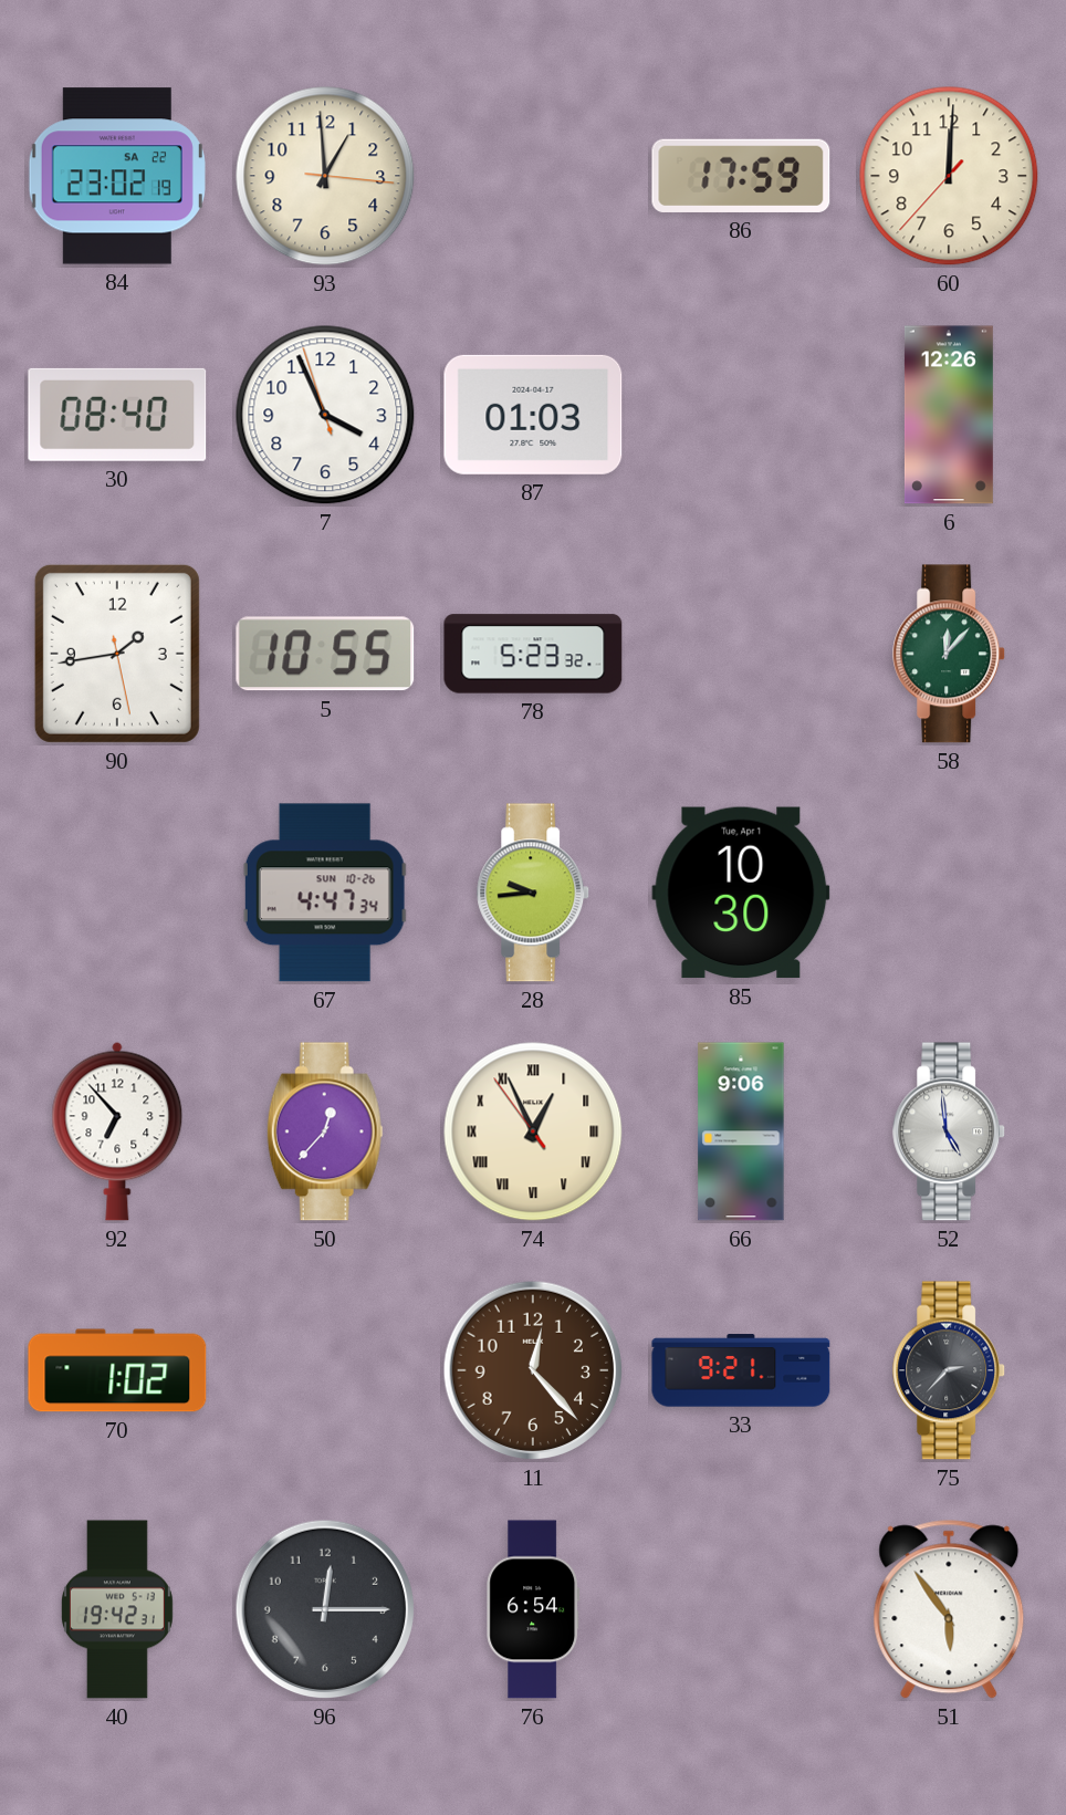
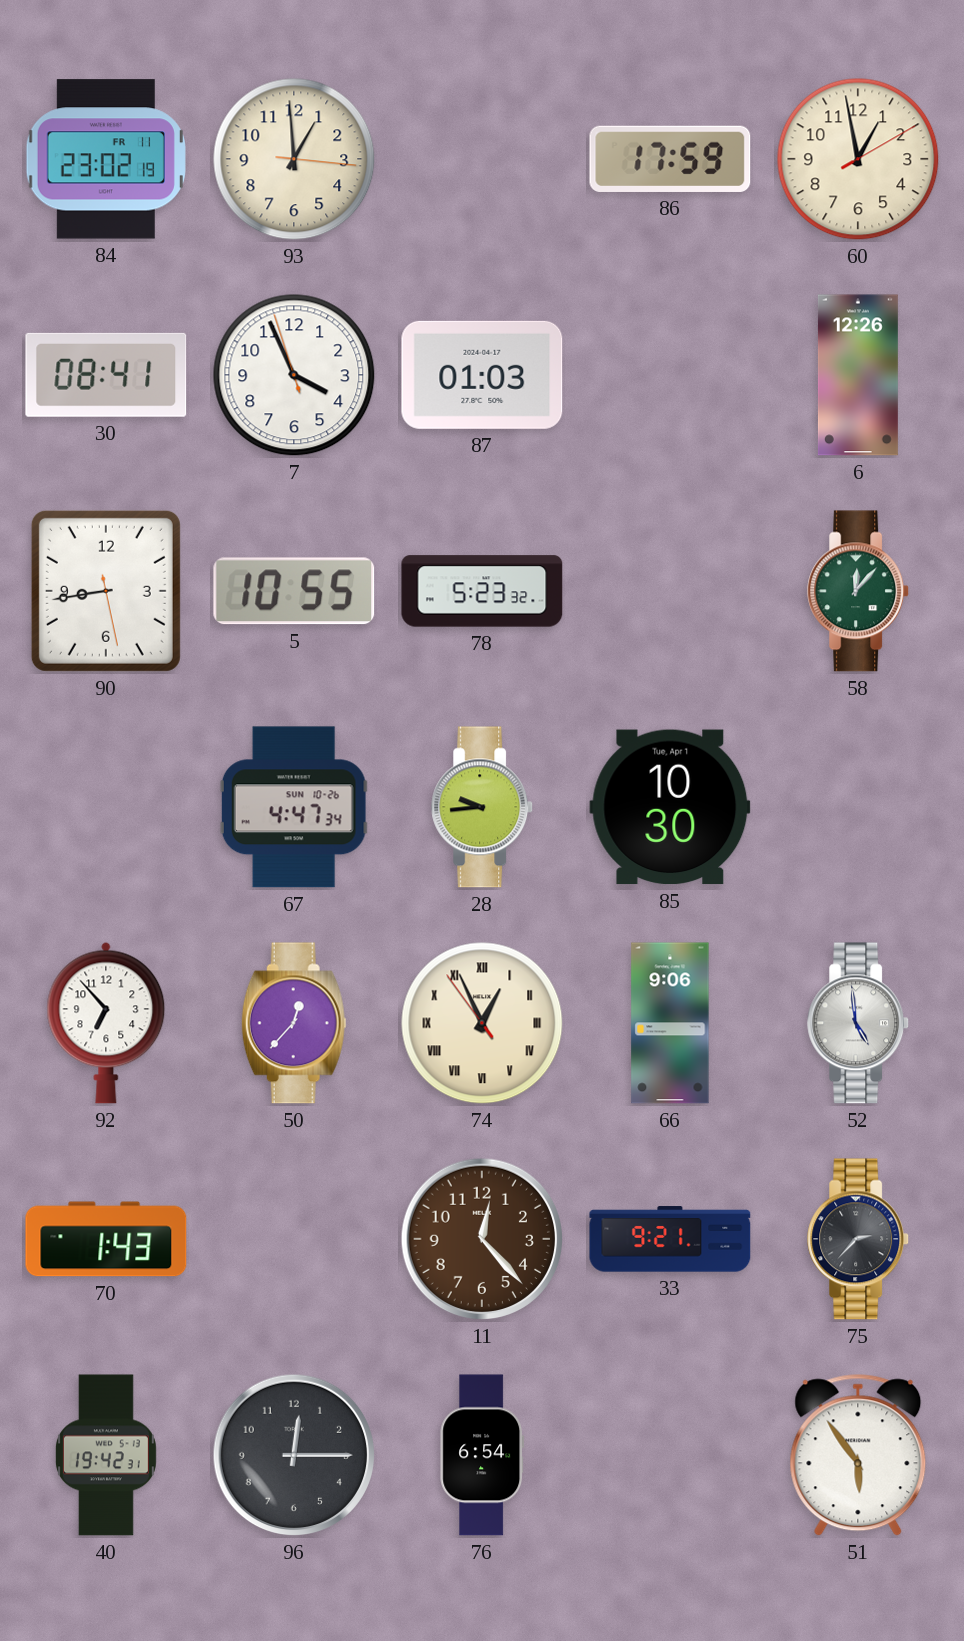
84 date: SA 22 -> FR 11 (106, 159)
60: 12:00 -> 12:58 (858, 159)
30: 08:40 -> 08:41 (106, 375)
90: 1:43 -> 8:43 (106, 591)
70: 1:02 -> 1:43 (106, 1239)
